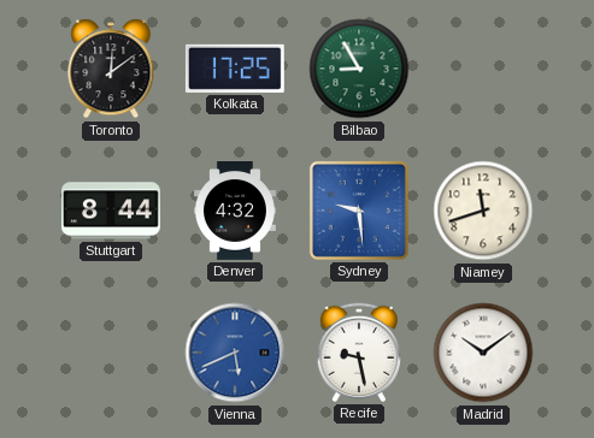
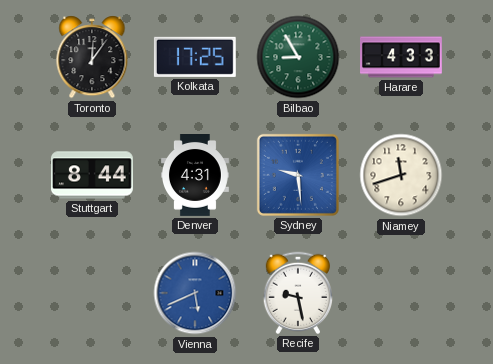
Toronto: 12:09 -> 12:06 (92, 57)
Harare: none -> 4:33 (402, 57)
Denver: 4:32 -> 4:31 (195, 176)
Madrid: 10:09 -> none (483, 353)
